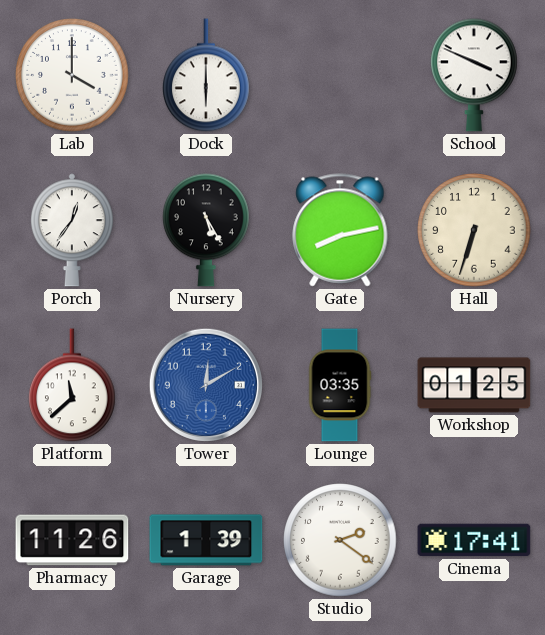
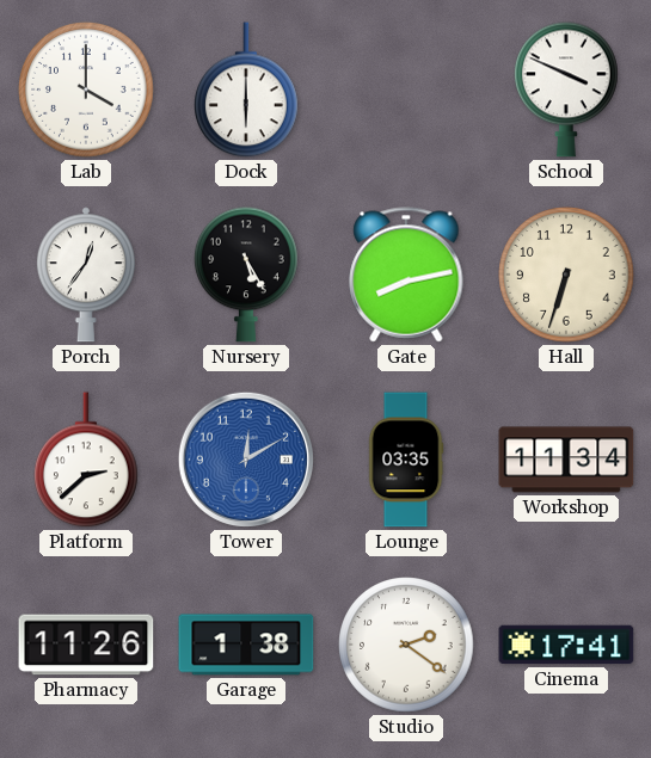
Platform: 11:38 -> 2:38 (87, 460)
Workshop: 01:25 -> 11:34 (566, 460)
Garage: 1:39 -> 1:38 (246, 645)
